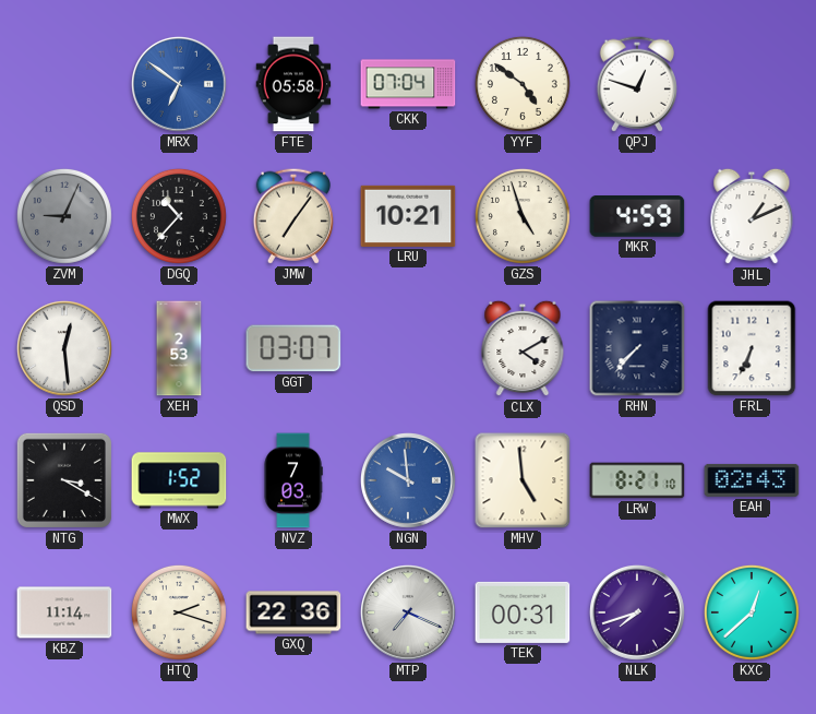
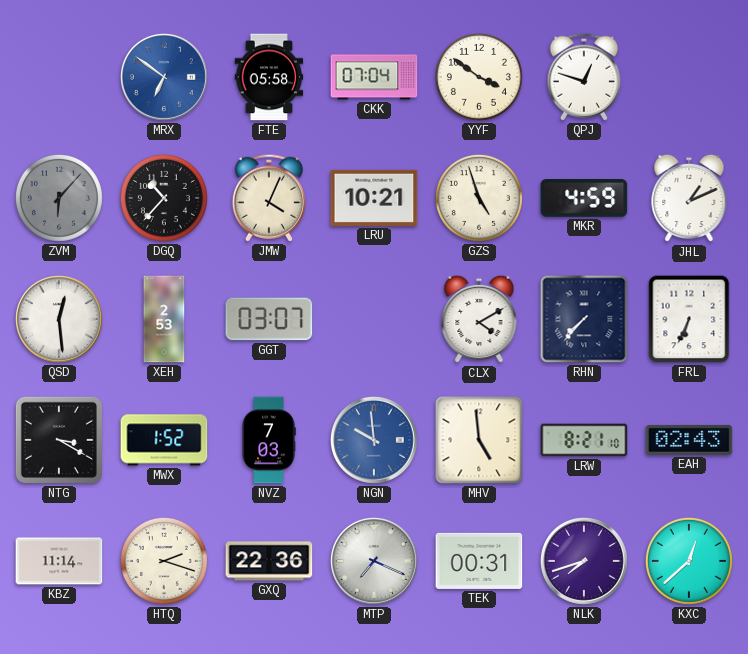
YYF: 4:51 -> 3:51 (479, 77)
ZVM: 9:04 -> 6:07 (59, 198)
JMW: 7:06 -> 4:04 (269, 198)
